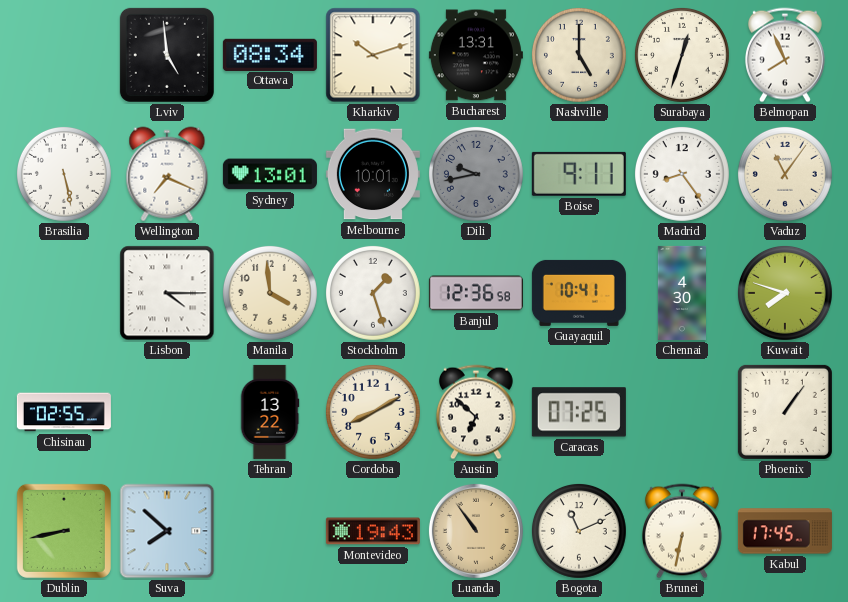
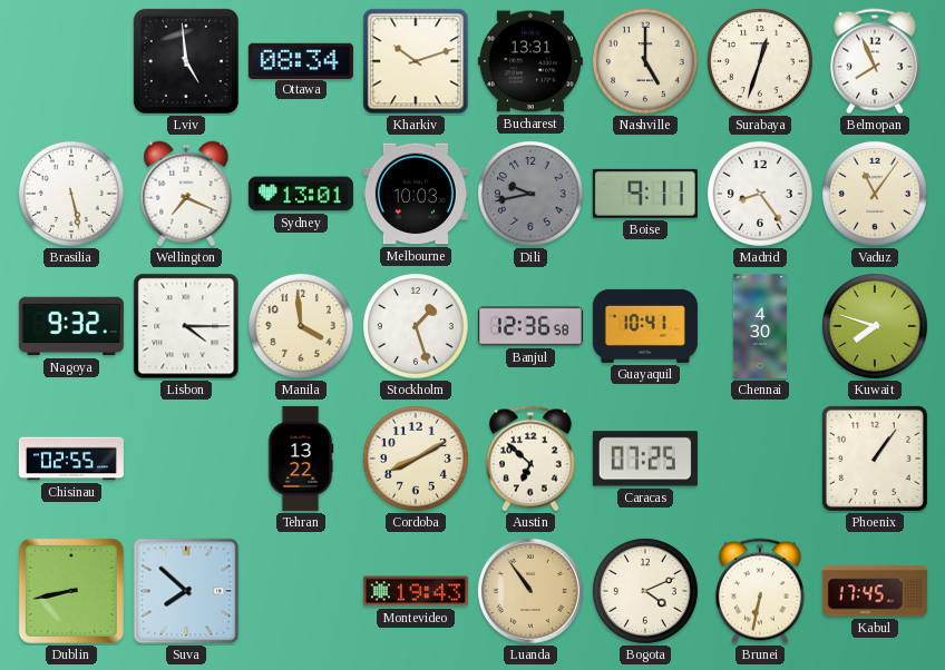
Melbourne: 10:01 -> 10:03 (416, 194)
Nagoya: none -> 9:32 (71, 326)
Bogota: 11:11 -> 4:11 (645, 591)
